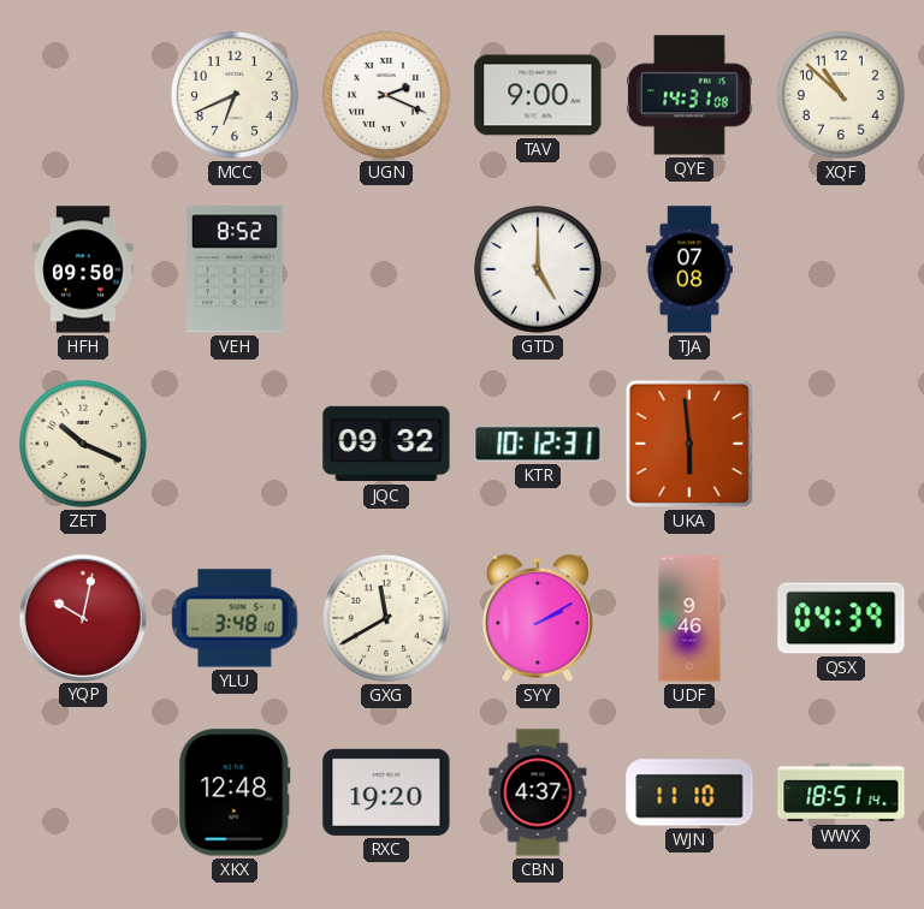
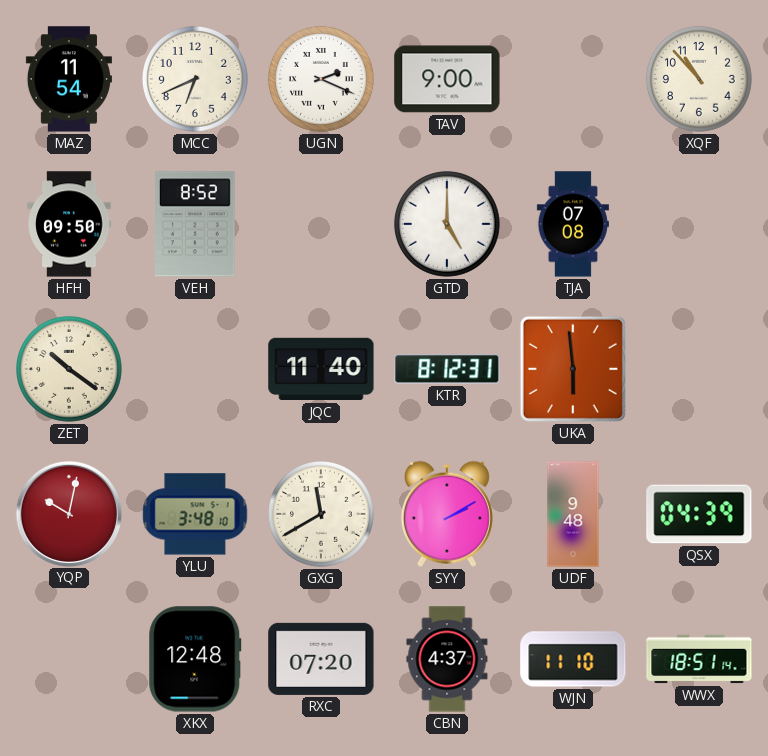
MAZ: none -> 11:54 (69, 79)
QYE: 14:31 -> none (689, 95)
XQF: 10:52 -> 10:53 (699, 79)
ZET: 10:19 -> 10:21 (69, 369)
JQC: 09:32 -> 11:40 (321, 369)
KTR: 10:12 -> 8:12 (447, 369)
UDF: 9:46 -> 9:48 (573, 514)
RXC: 19:20 -> 07:20 (321, 659)
